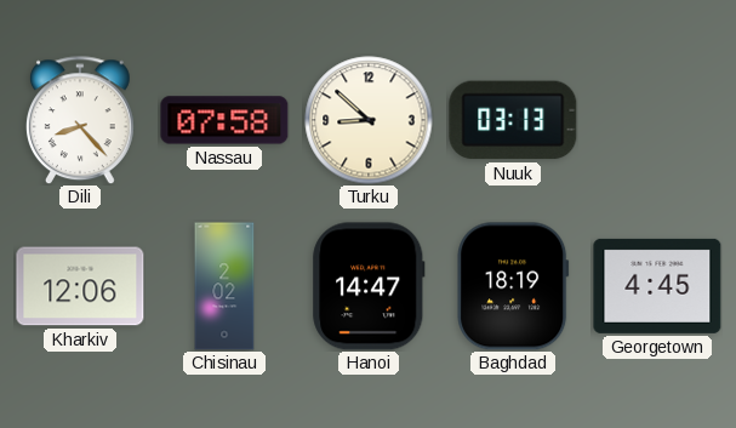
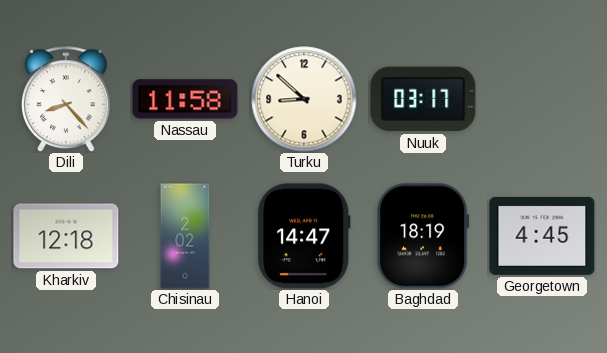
Nassau: 07:58 -> 11:58 (185, 99)
Nuuk: 03:13 -> 03:17 (423, 99)
Kharkiv: 12:06 -> 12:18 (66, 236)
